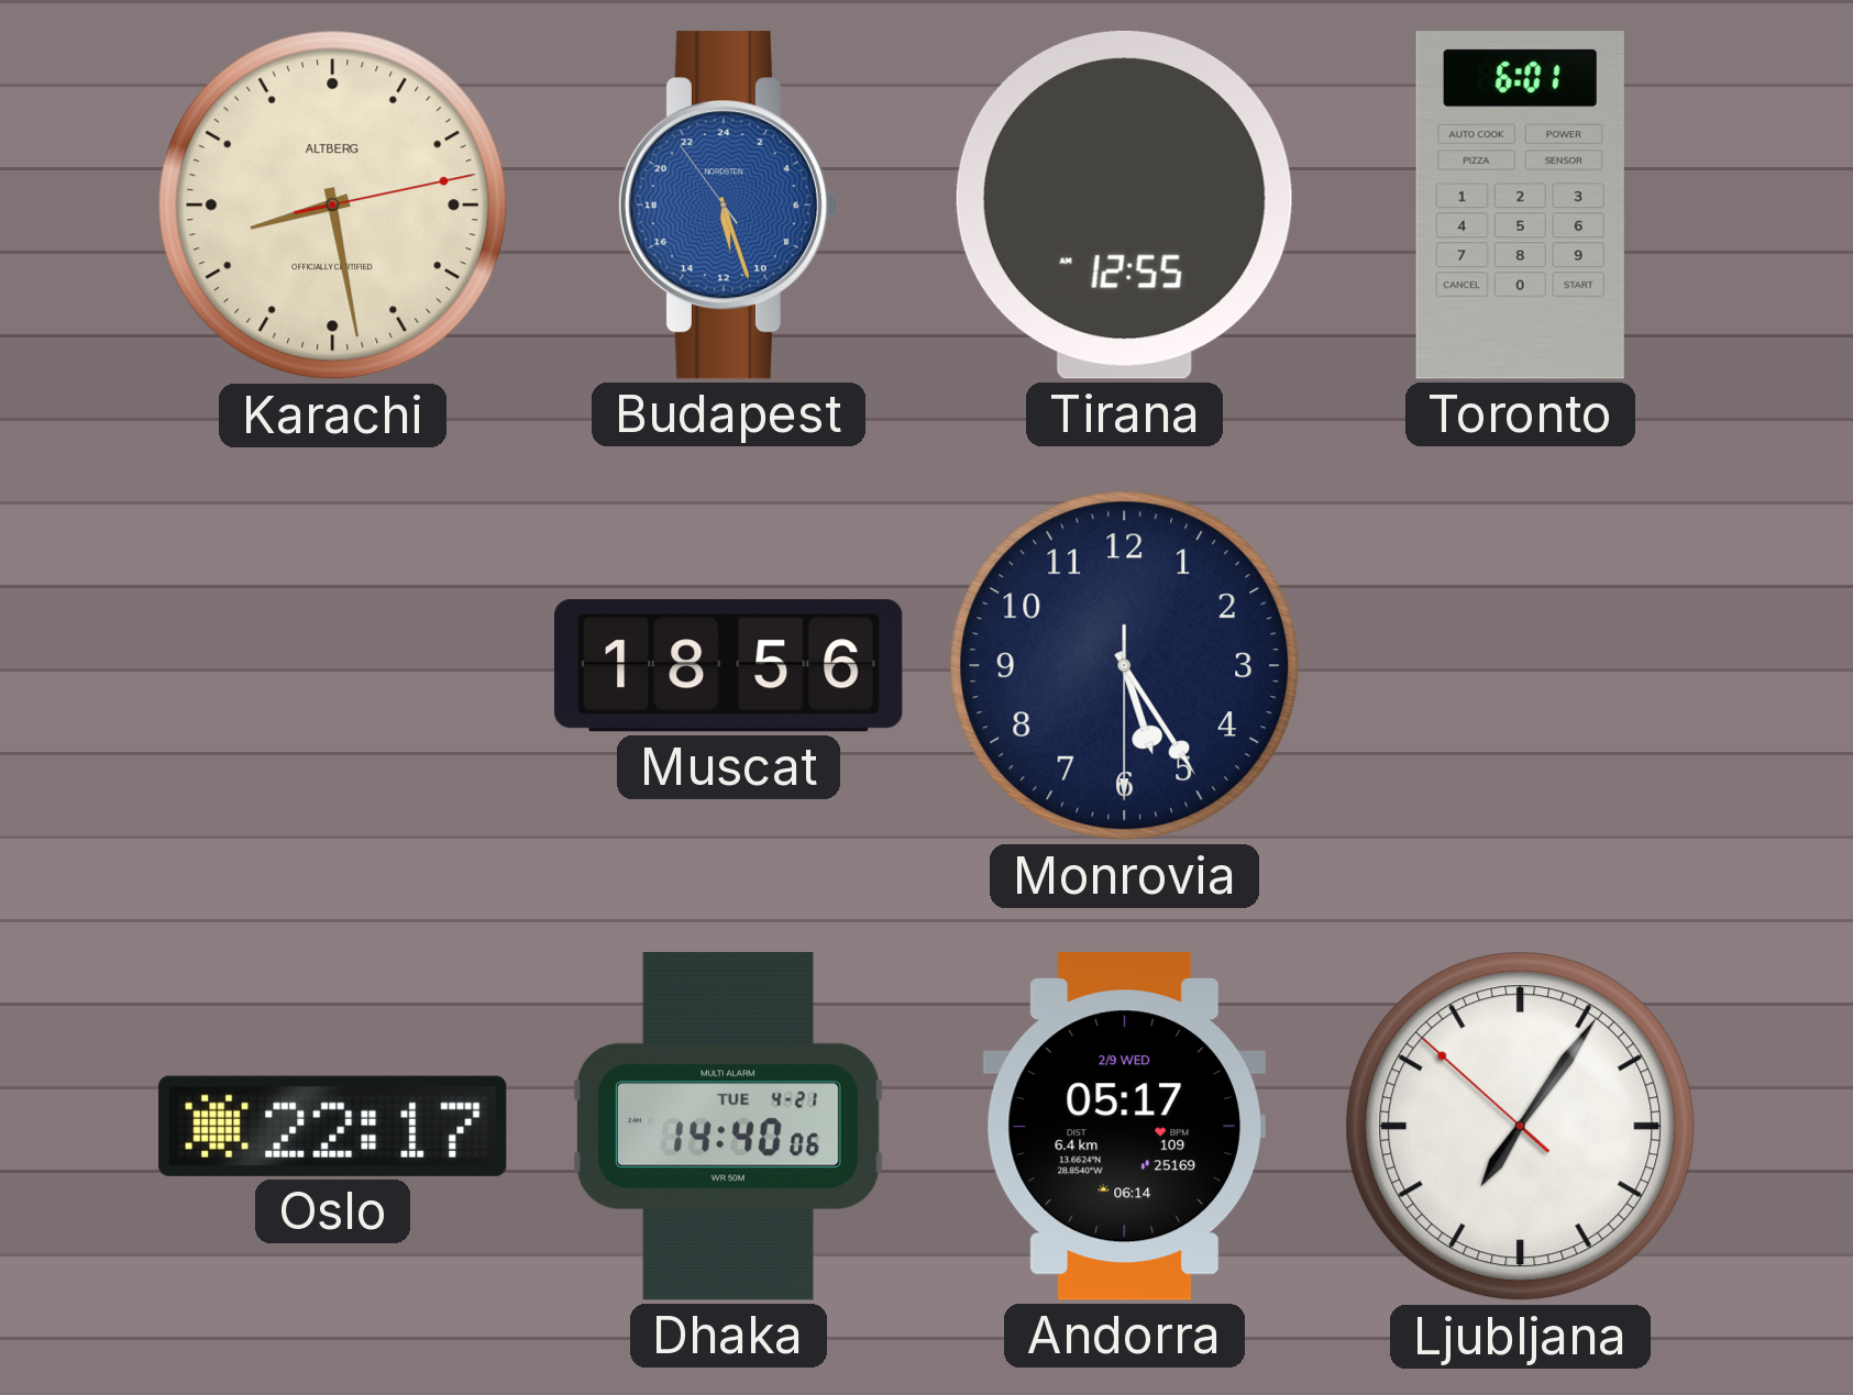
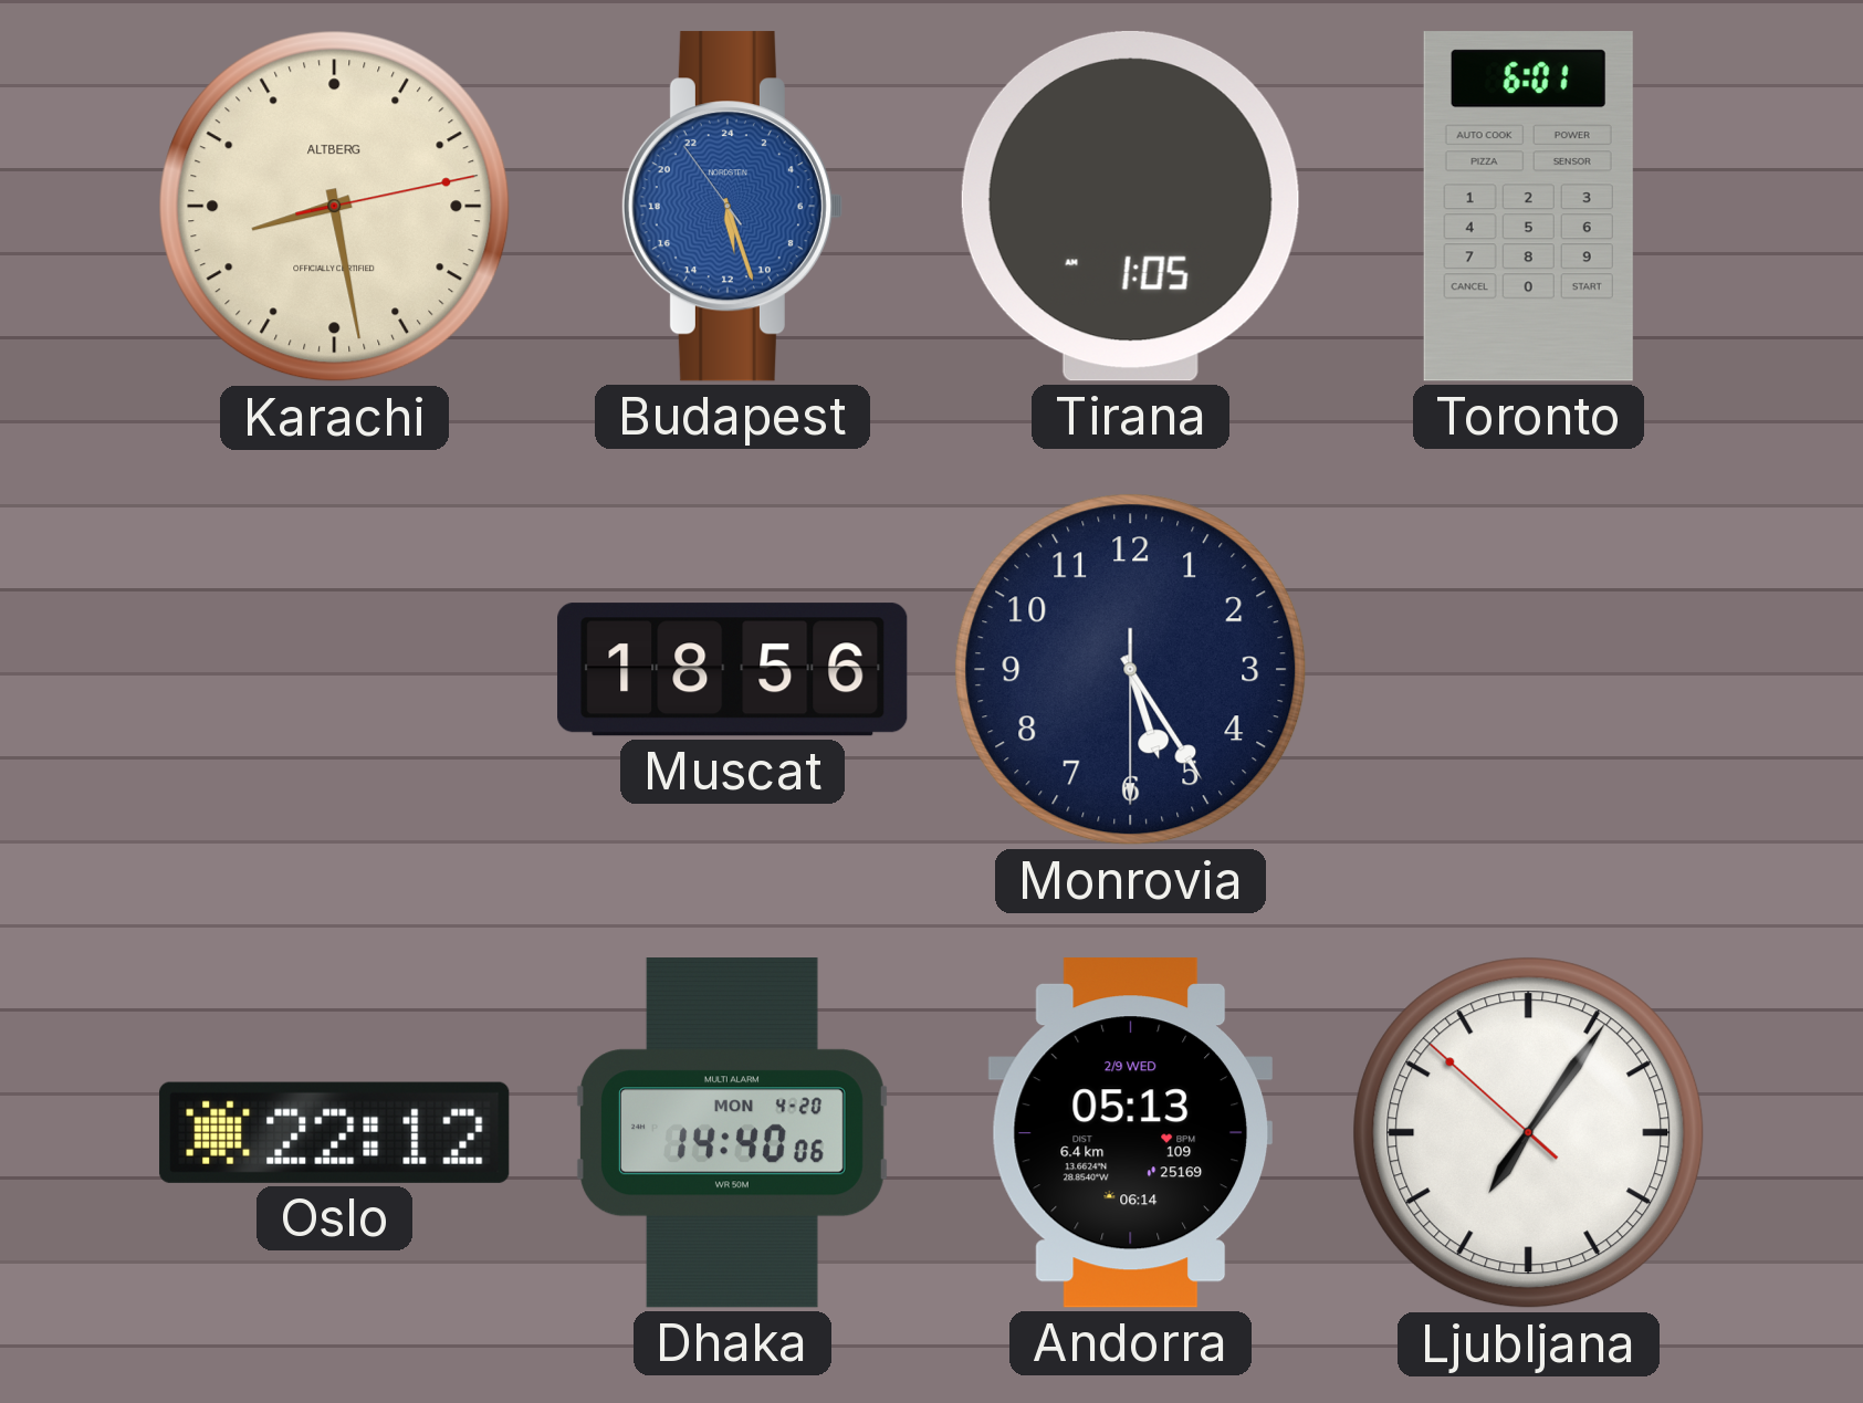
Tirana: 12:55 -> 1:05 (1130, 206)
Oslo: 22:17 -> 22:12 (335, 1132)
Dhaka date: TUE 4-21 -> MON 4-20 (733, 1133)
Andorra: 05:17 -> 05:13 (1130, 1133)
